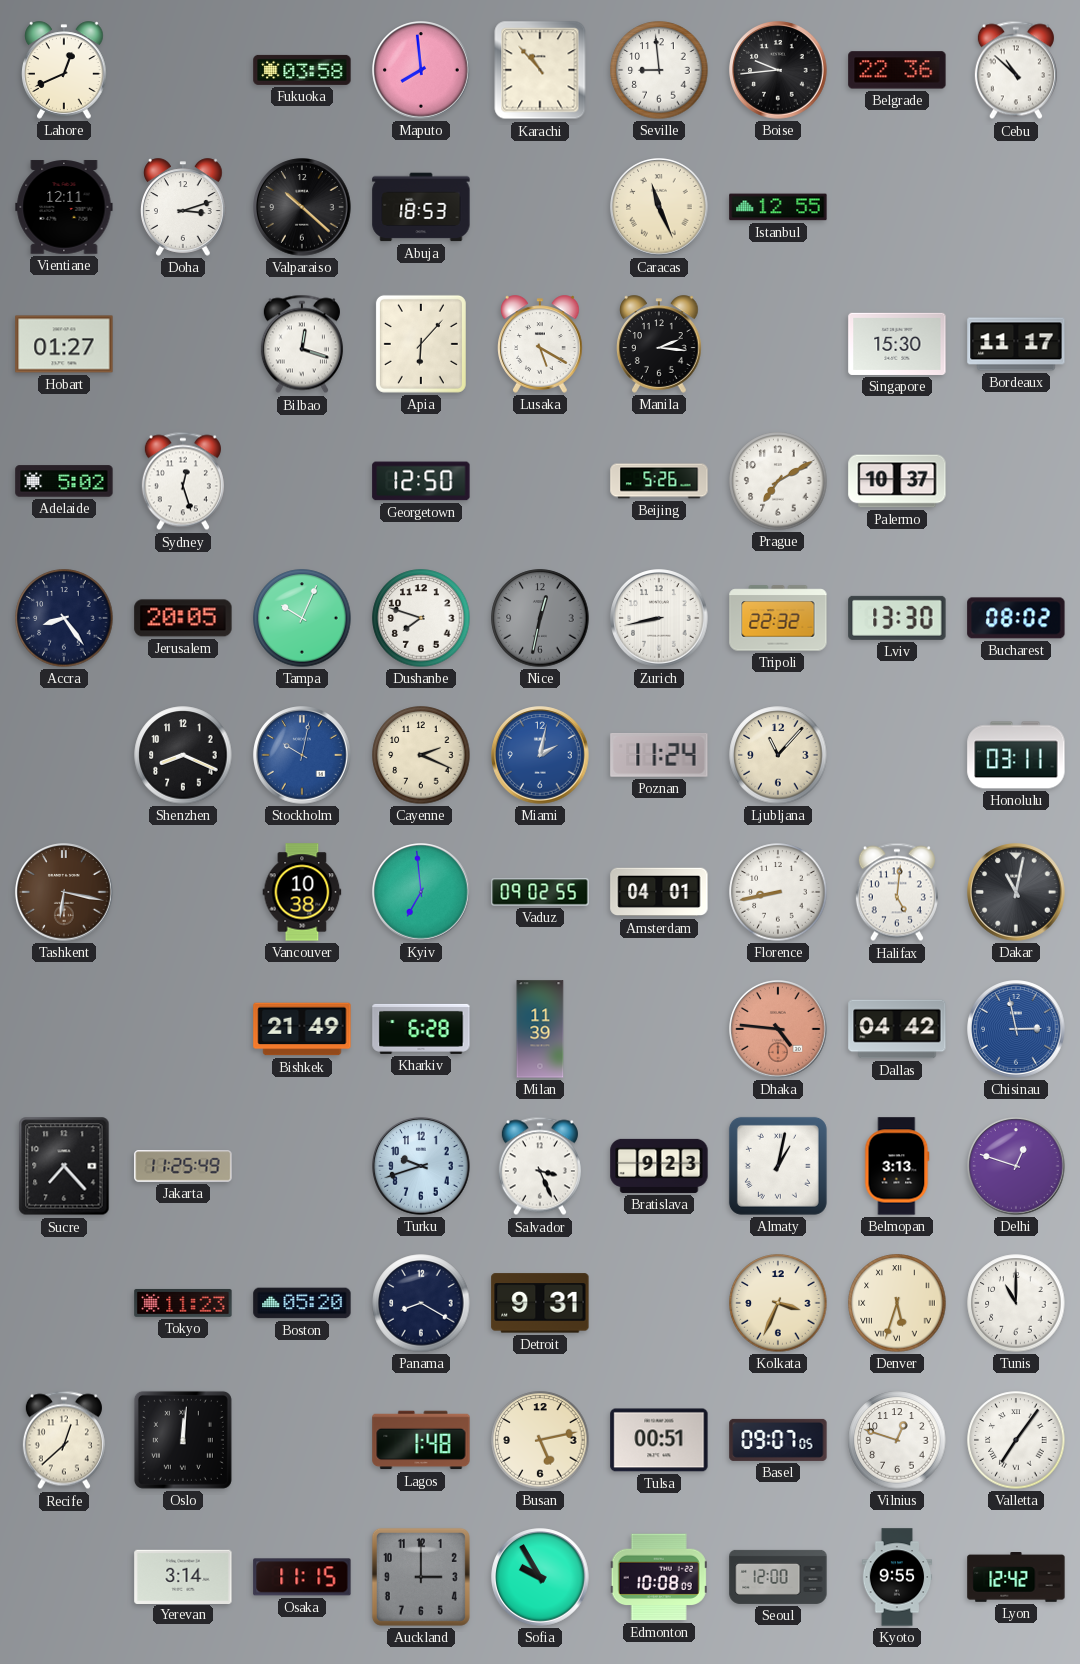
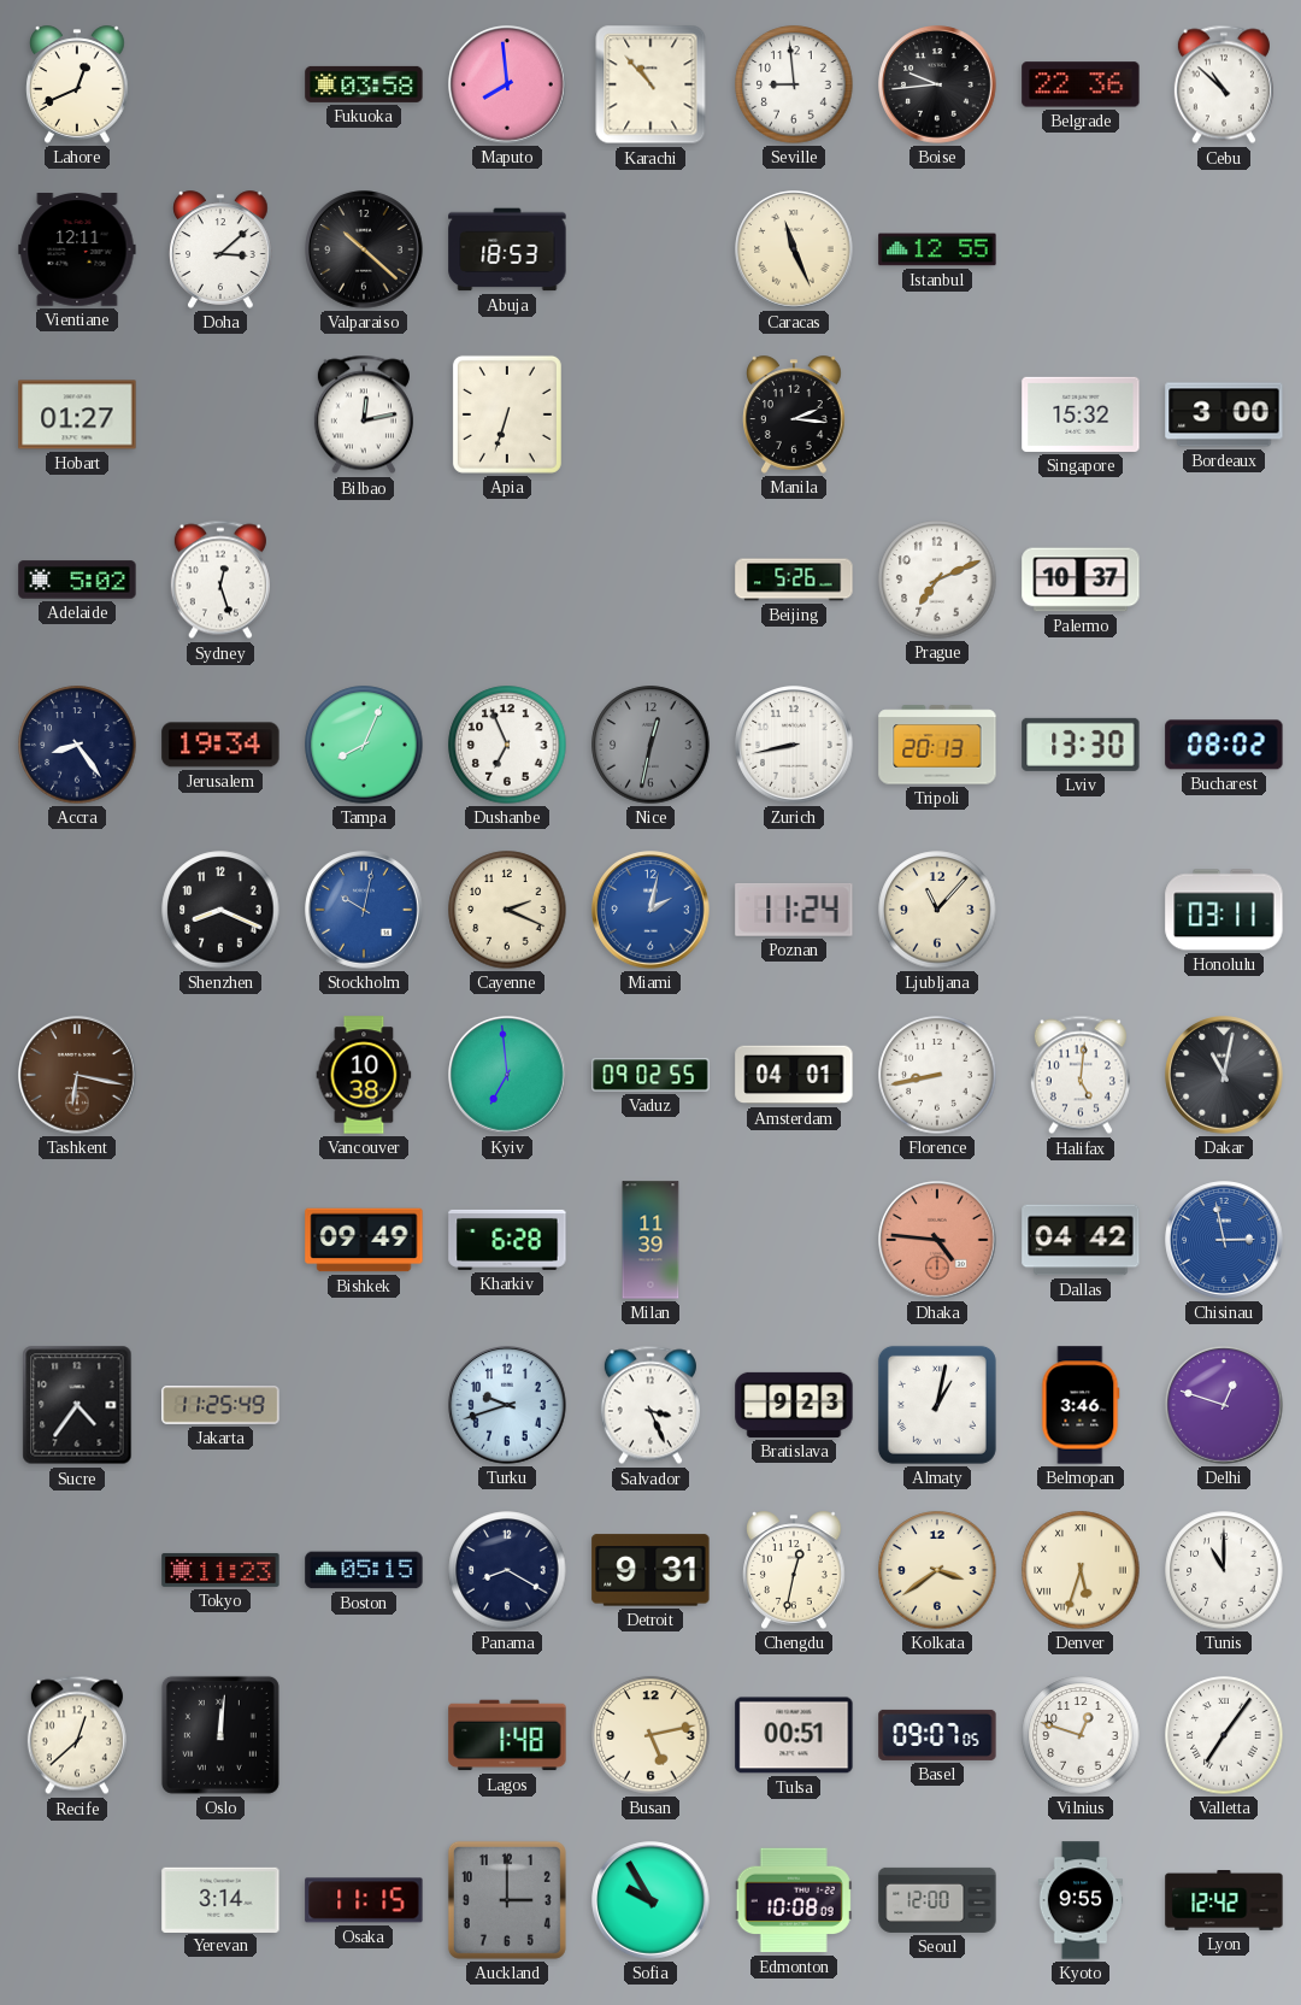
Doha: 3:12 -> 3:08 (222, 249)
Bilbao: 12:18 -> 12:13 (364, 414)
Apia: 6:07 -> 6:33 (507, 414)
Lusaka: 5:20 -> none (541, 344)
Singapore: 15:30 -> 15:32 (1081, 414)
Bordeaux: 11:17 -> 3:00 (1224, 414)
Georgetown: 12:50 -> none (421, 481)
Prague: 7:10 -> 7:11 (937, 580)
Jerusalem: 20:05 -> 19:34 (220, 745)
Tampa: 10:04 -> 8:04 (364, 745)
Dushanbe: 7:48 -> 6:56 (507, 745)
Tripoli: 22:32 -> 20:13 (937, 745)
Bishkek: 21:49 -> 09:49 (364, 1240)
Sucre: 7:23 -> 4:36 (77, 1405)
Belmopan: 3:13 -> 3:46 (1081, 1405)
Boston: 05:20 -> 05:15 (364, 1570)
Chengdu: none -> 12:32 (795, 1570)
Kolkata: 3:34 -> 3:39 (937, 1570)
